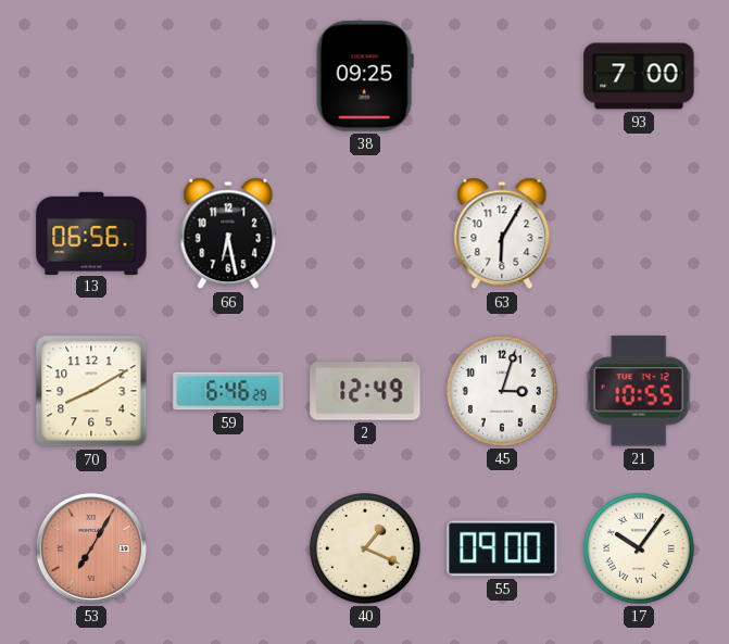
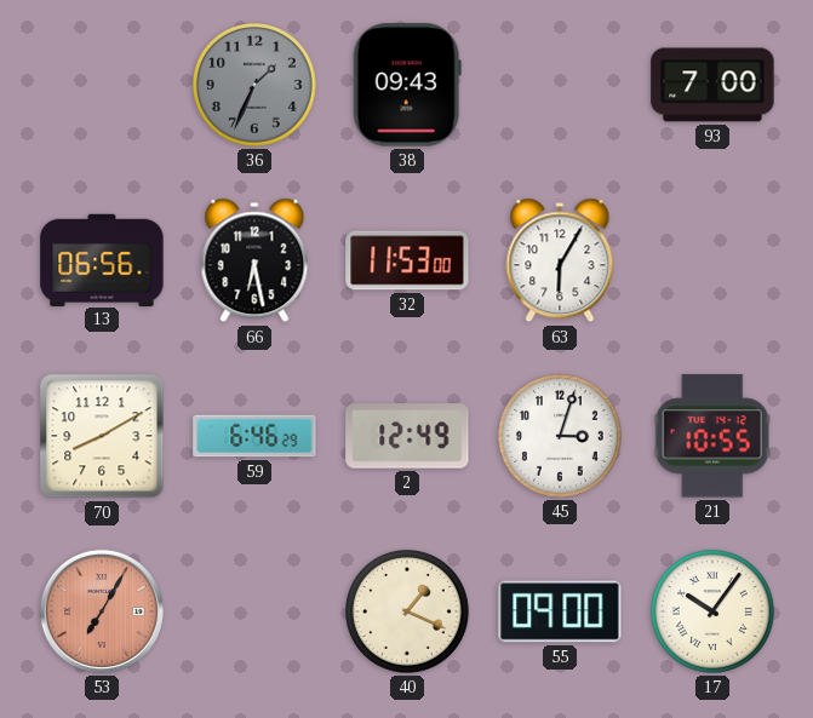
36: none -> 1:34 (256, 86)
38: 09:25 -> 09:43 (407, 85)
32: none -> 11:53 (407, 260)
